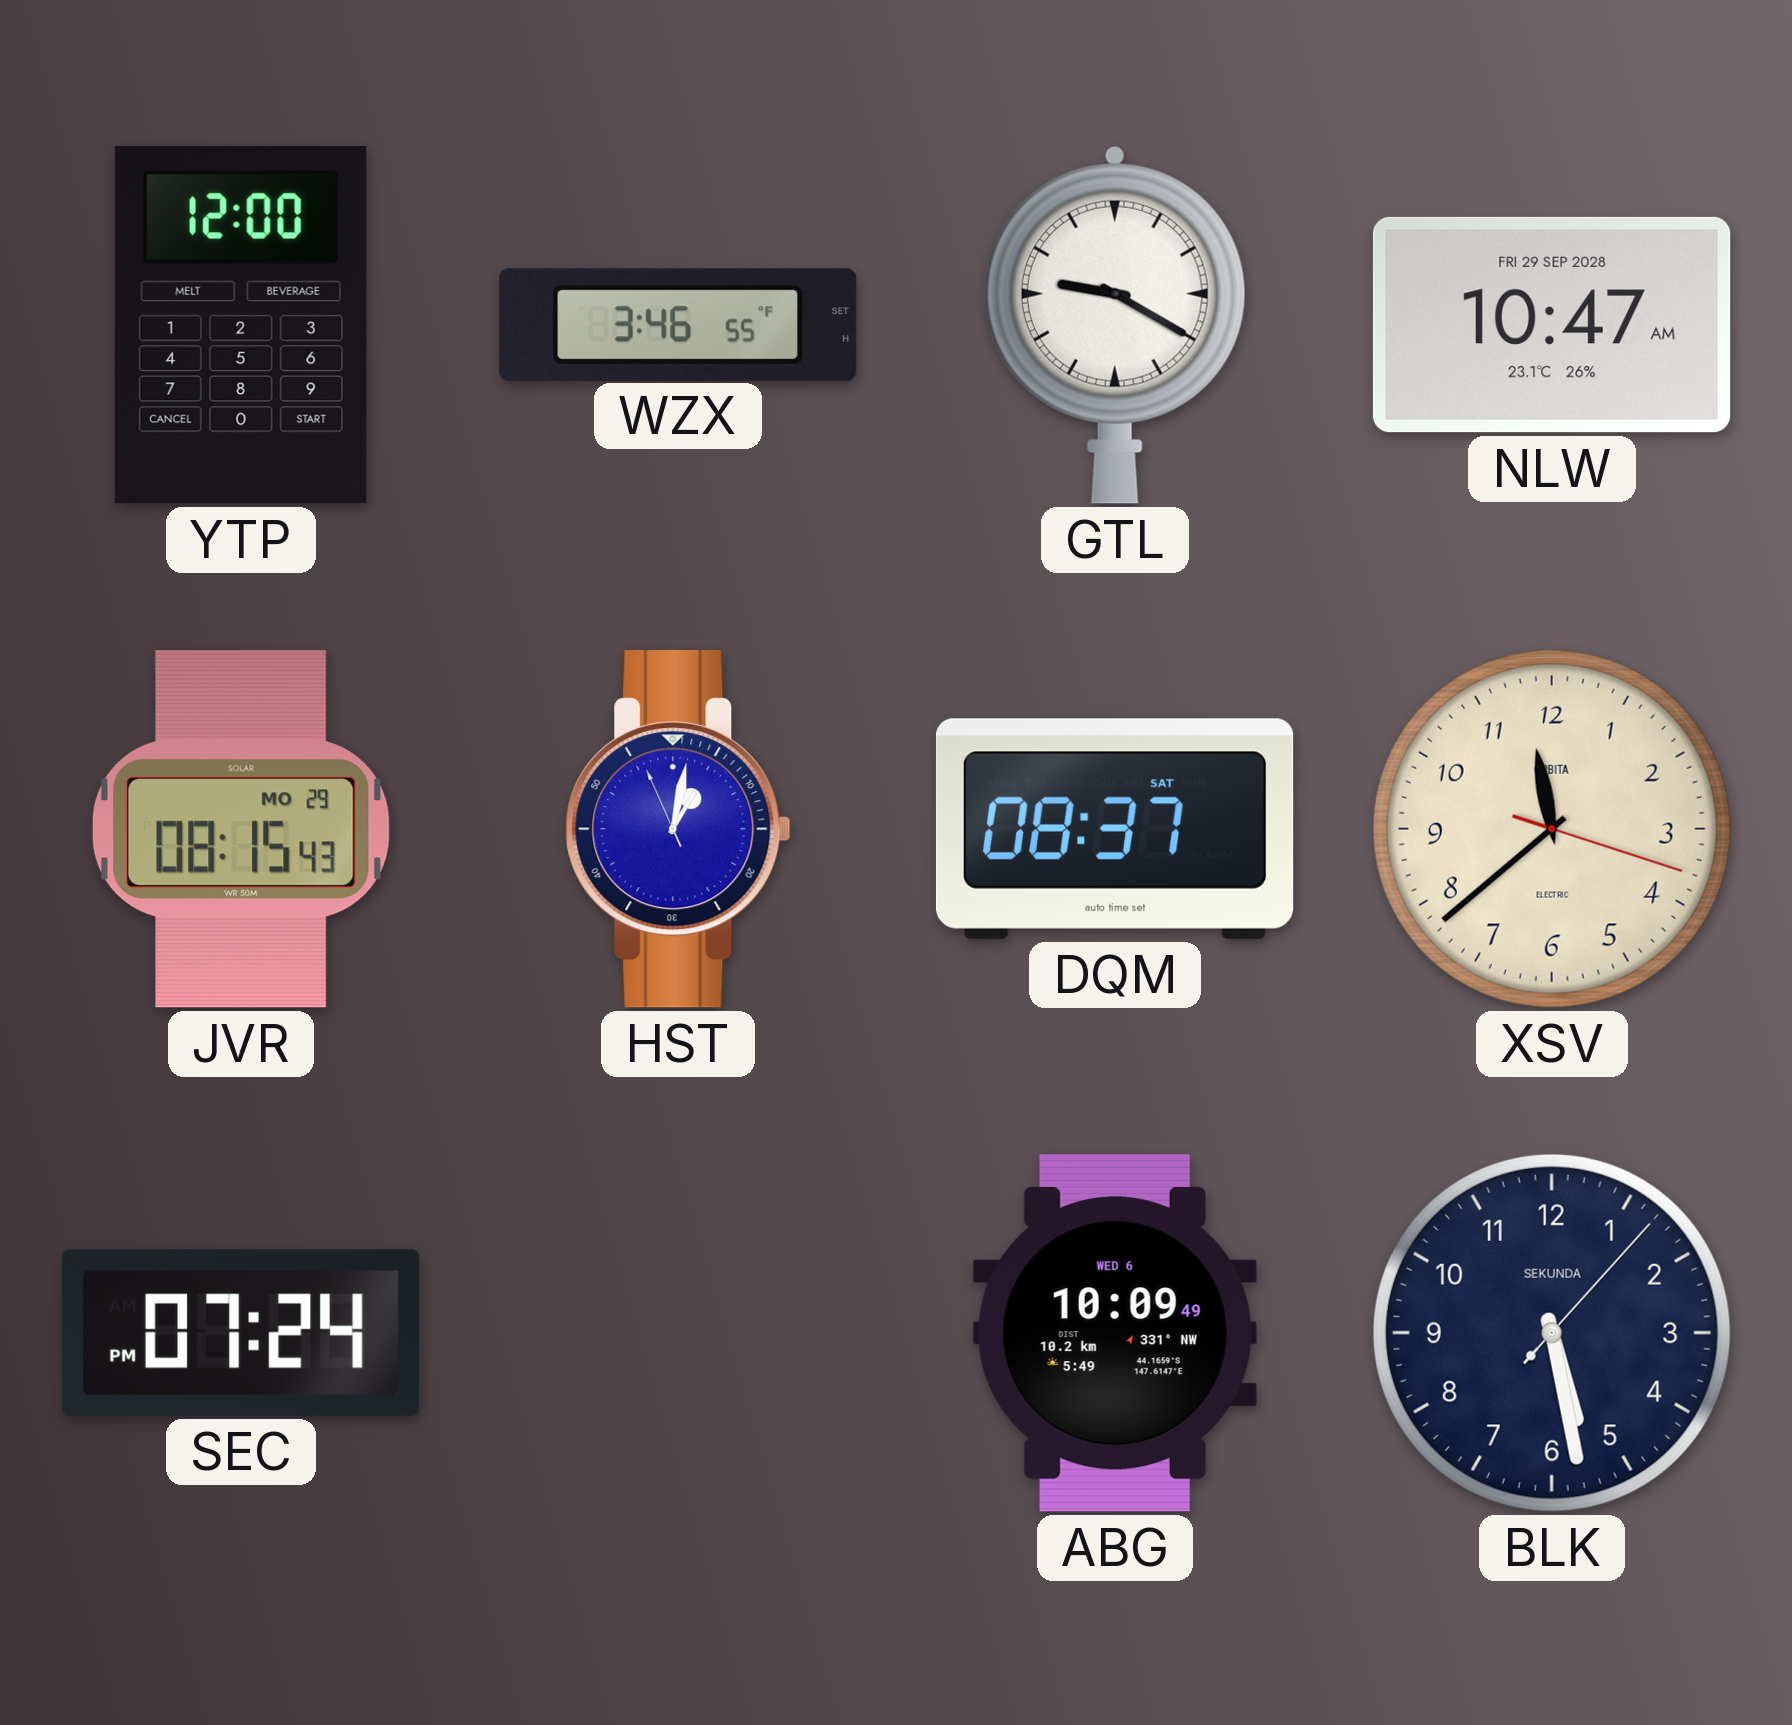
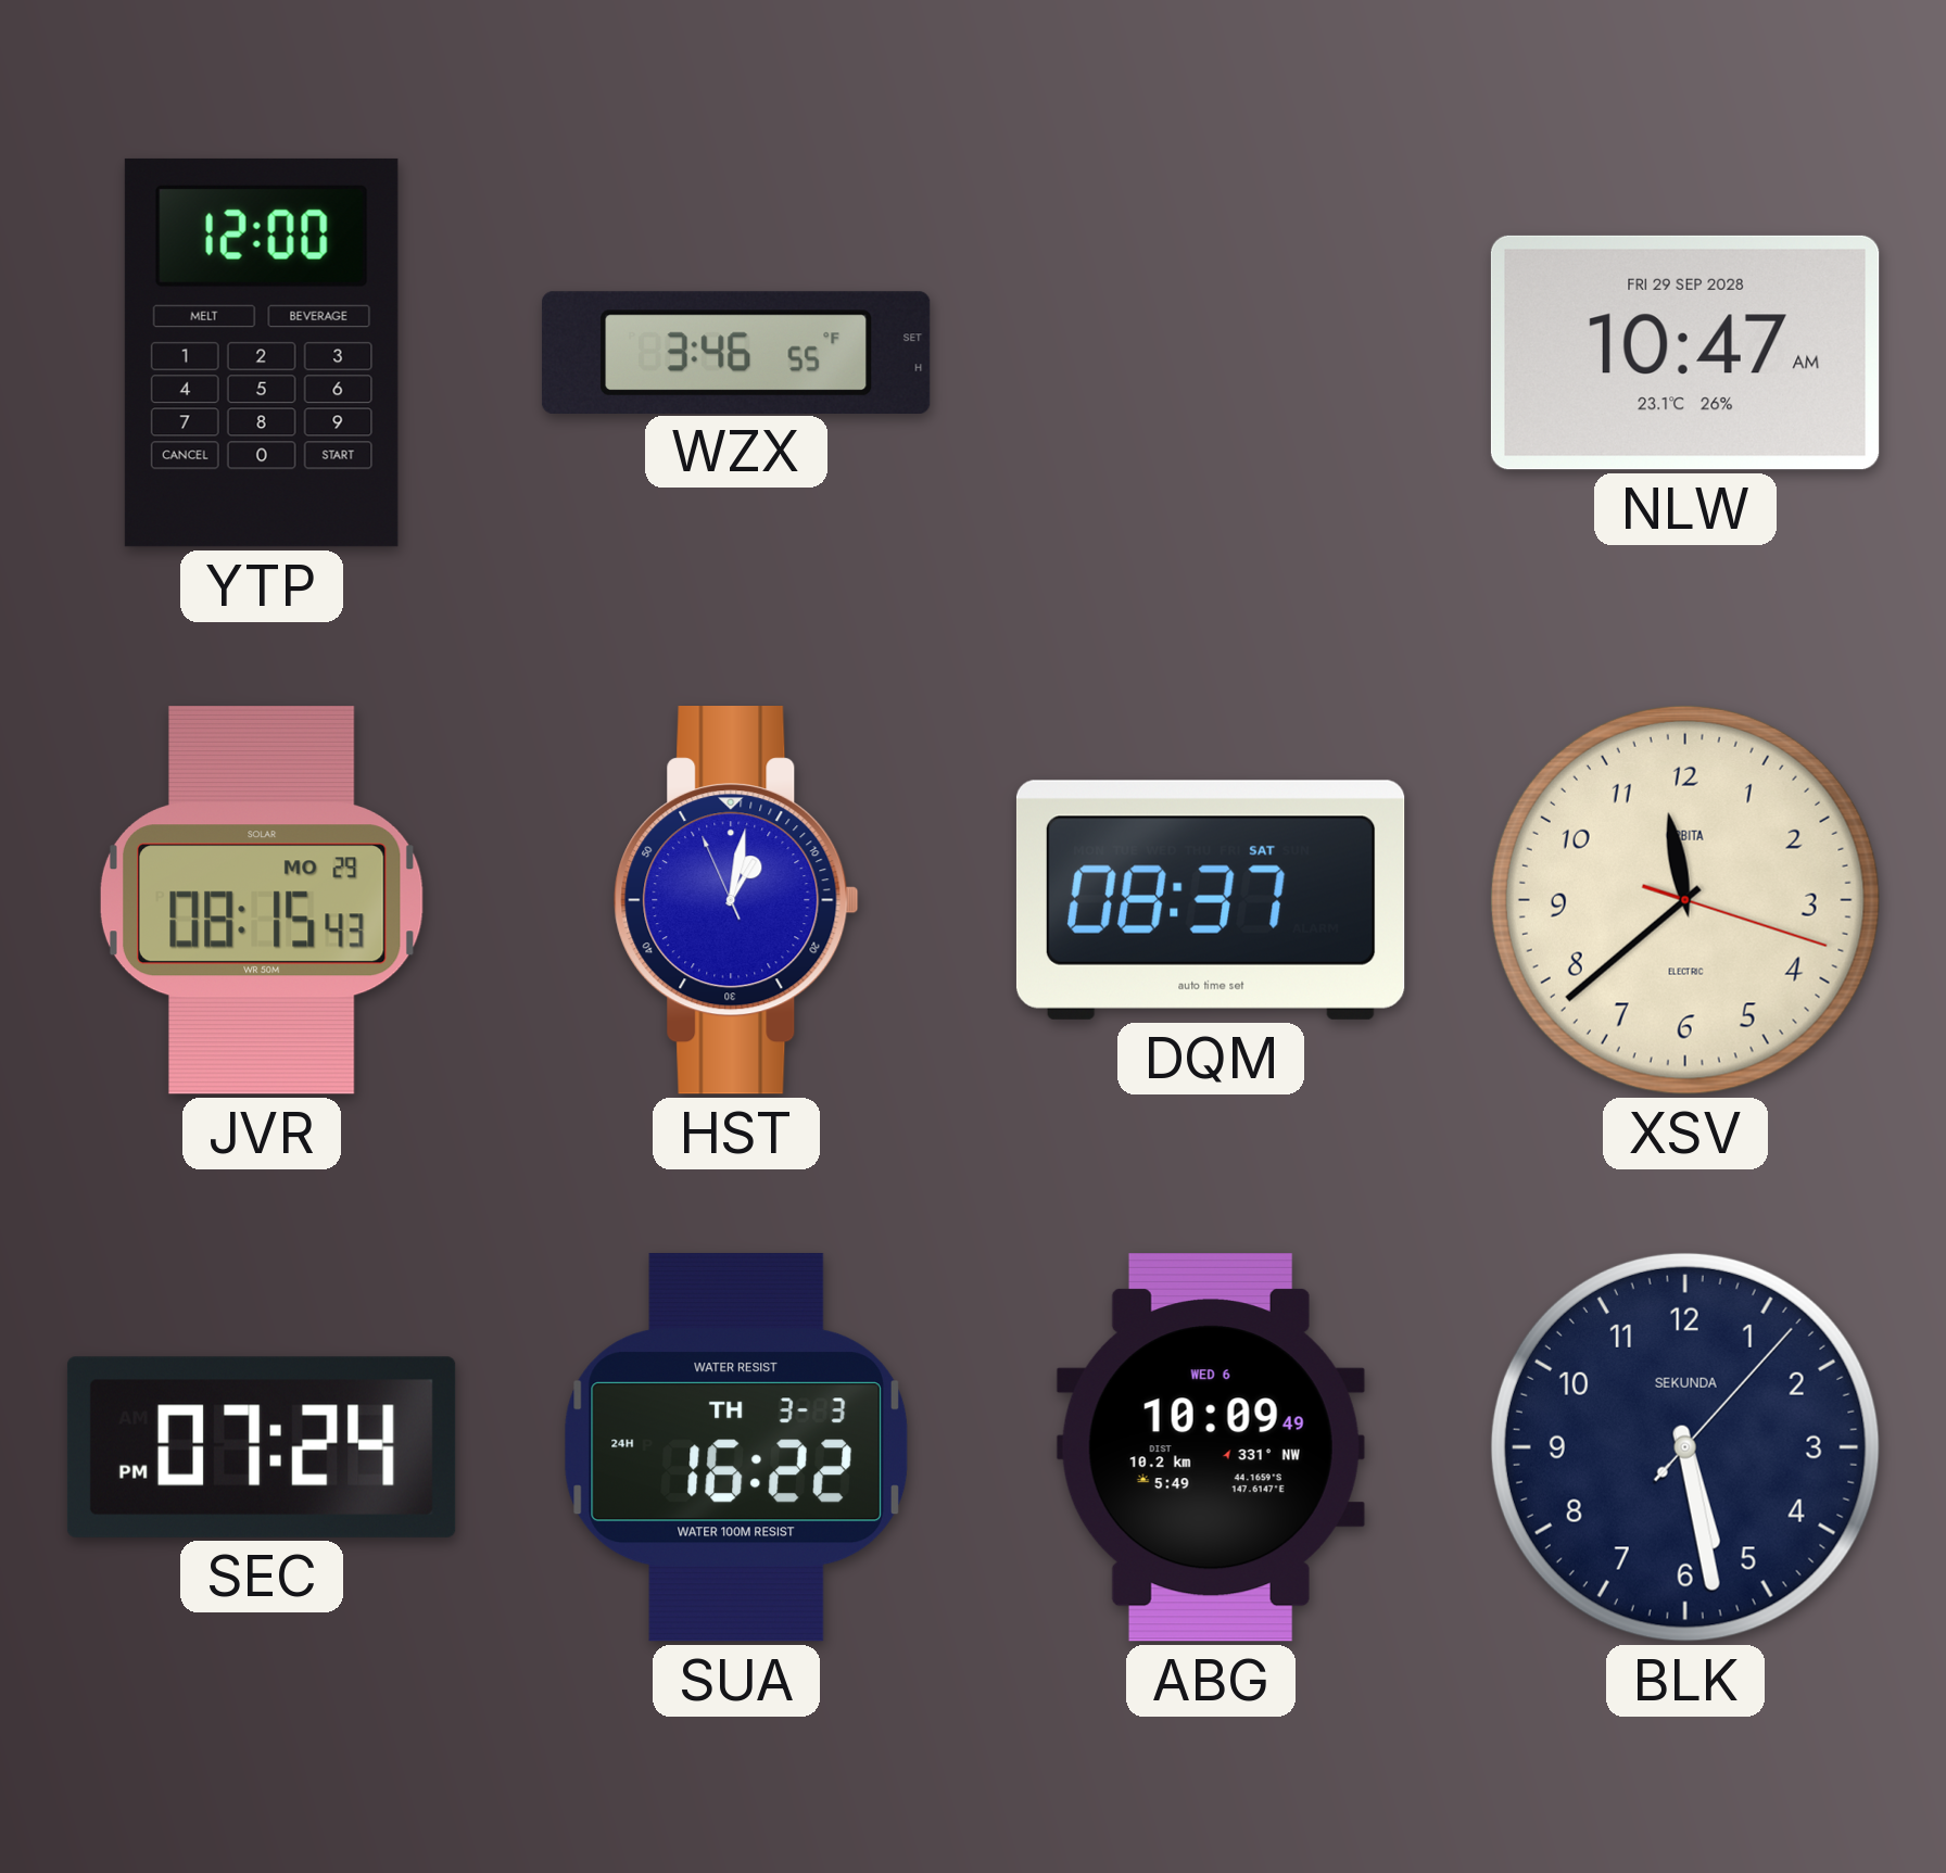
GTL: 9:20 -> none (1115, 325)
SUA: none -> 16:22 (736, 1447)
